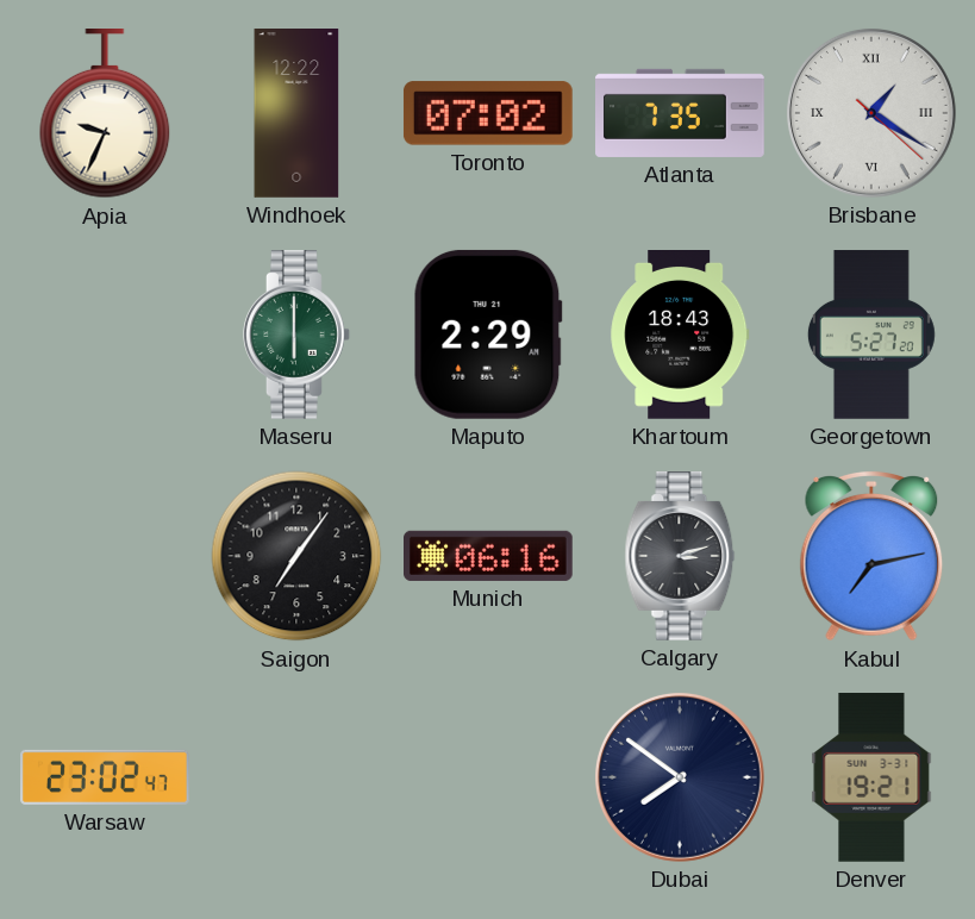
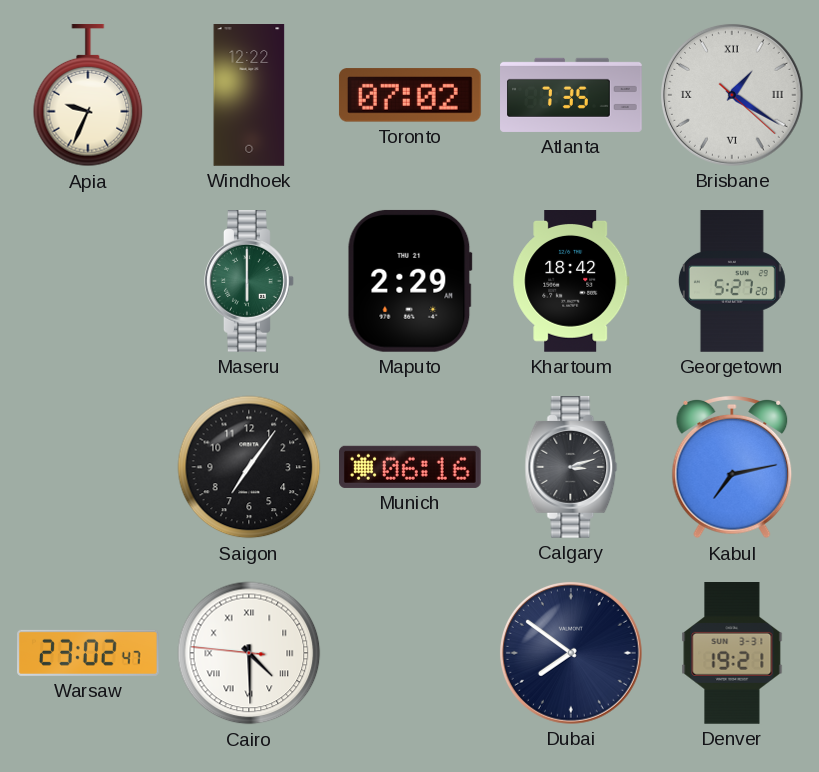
Khartoum: 18:43 -> 18:42 (571, 282)
Cairo: none -> 4:29 (249, 653)
